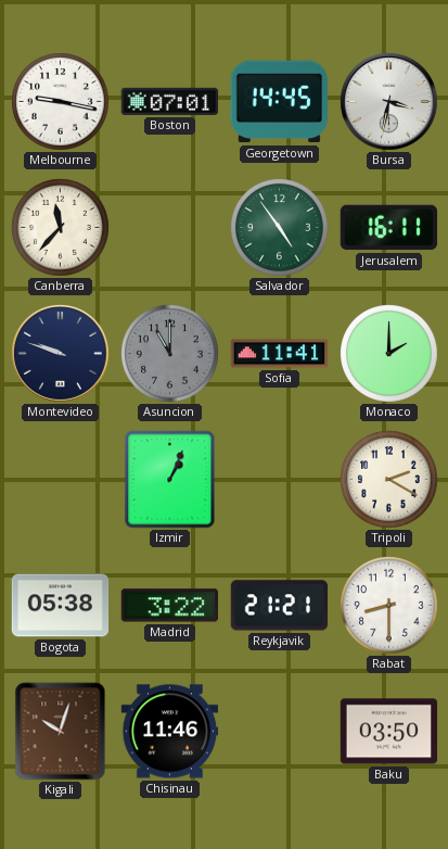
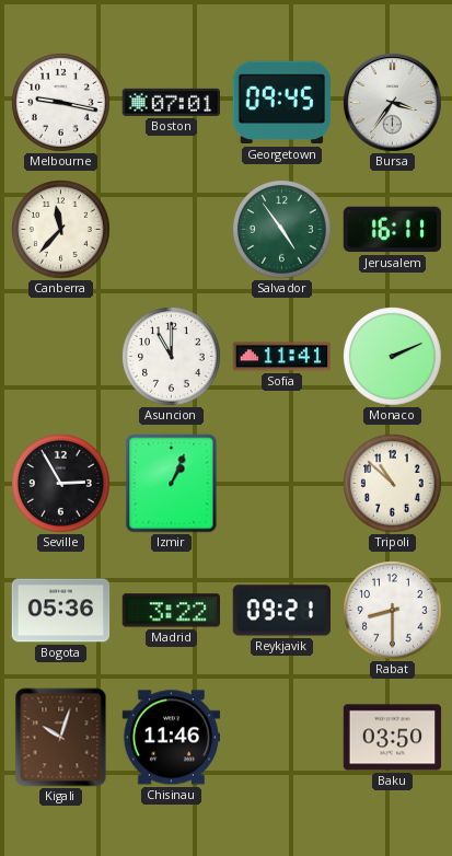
Georgetown: 14:45 -> 09:45 (281, 103)
Bursa: 3:32 -> 3:36 (393, 103)
Montevideo: 9:48 -> none (61, 354)
Asuncion dial: grey -> white (172, 357)
Monaco: 2:00 -> 2:11 (393, 357)
Seville: none -> 2:55 (61, 484)
Tripoli: 2:20 -> 10:52 (393, 484)
Bogota: 05:38 -> 05:36 (61, 611)
Reykjavik: 21:21 -> 09:21 (281, 611)
